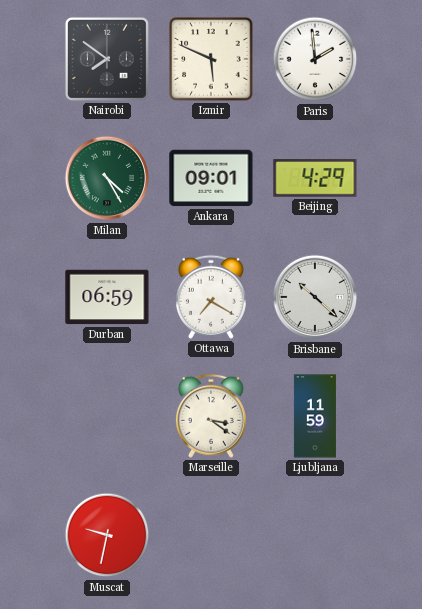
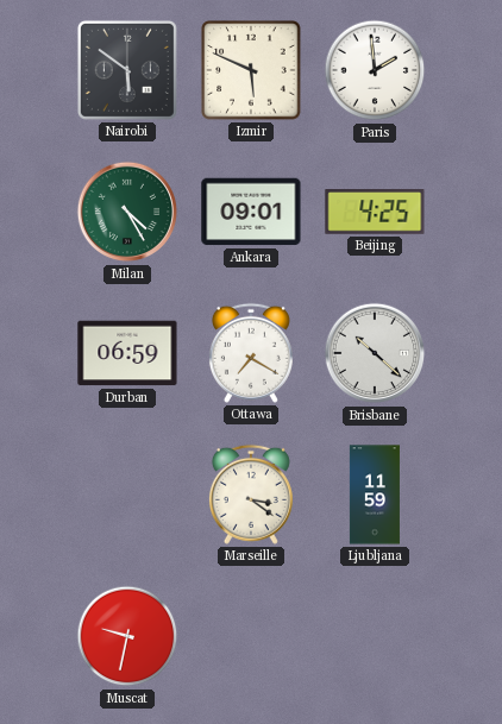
Nairobi: 7:51 -> 5:51 (127, 70)
Beijing: 4:29 -> 4:25 (375, 212)
